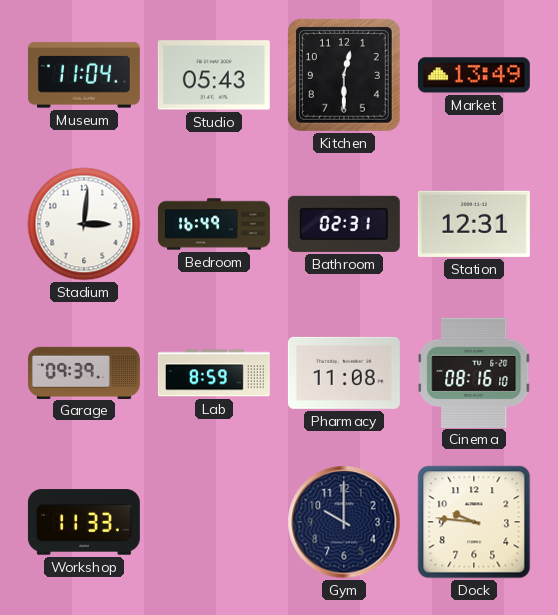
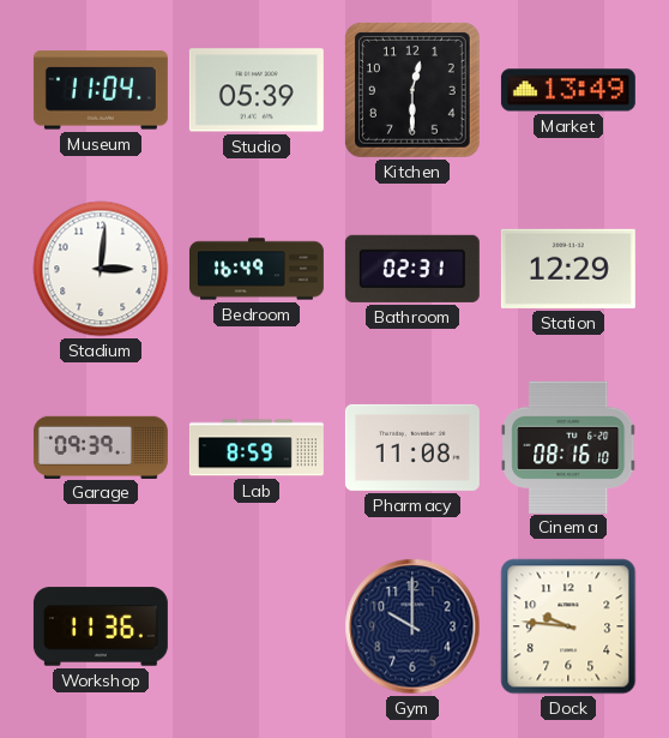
Studio: 05:43 -> 05:39 (257, 90)
Station: 12:31 -> 12:29 (568, 269)
Workshop: 11:33 -> 11:36 (101, 626)
